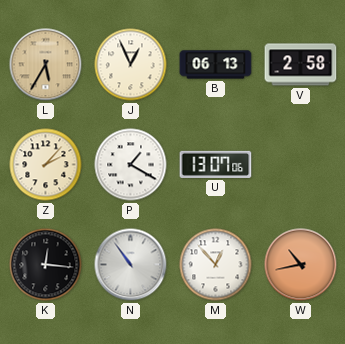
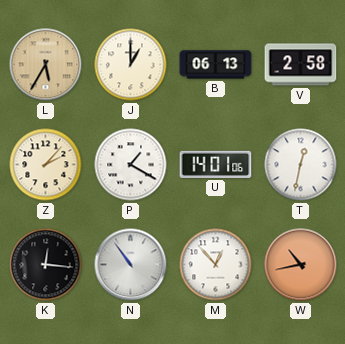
J: 12:56 -> 1:00 (131, 65)
U: 13:07 -> 14:01 (216, 164)
T: none -> 12:32 (301, 165)
